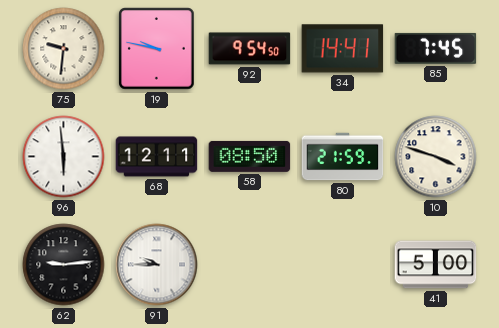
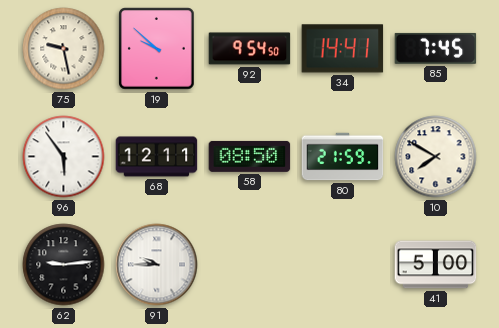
75: 9:31 -> 9:28 (64, 49)
19: 9:47 -> 9:52 (157, 49)
96: 5:59 -> 5:54 (64, 157)
10: 3:48 -> 7:50 (436, 157)
